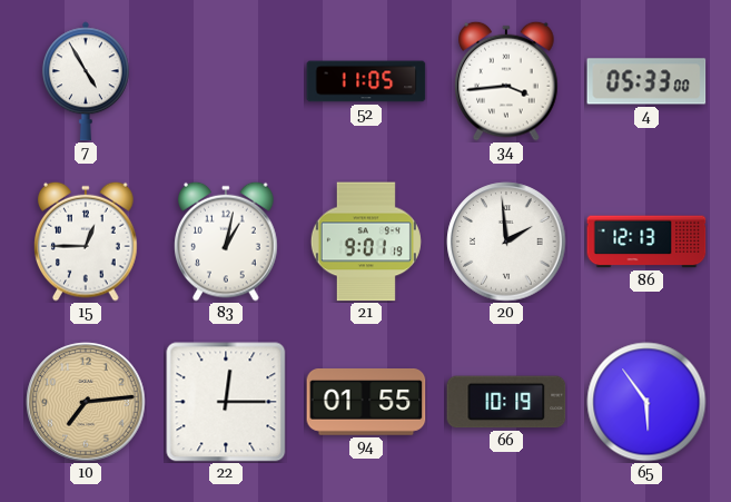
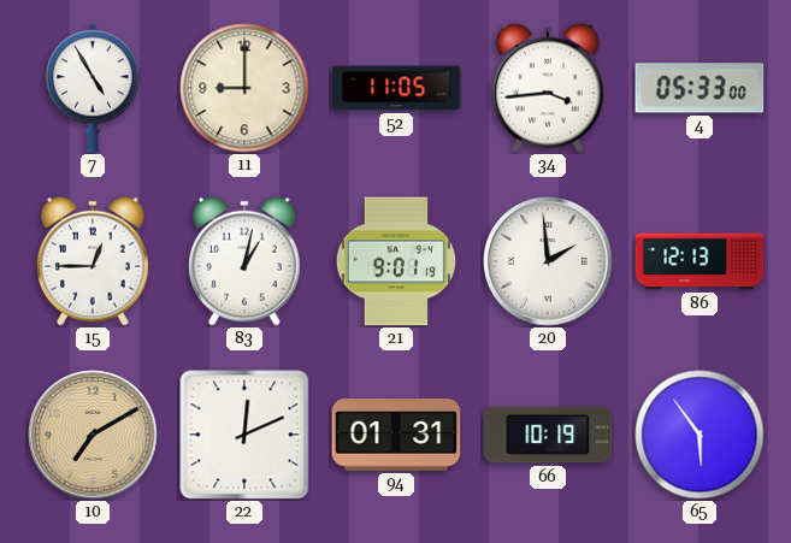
11: none -> 9:00 (244, 88)
10: 7:14 -> 7:10 (93, 435)
22: 12:15 -> 12:11 (244, 435)
94: 01:55 -> 01:31 (396, 436)
